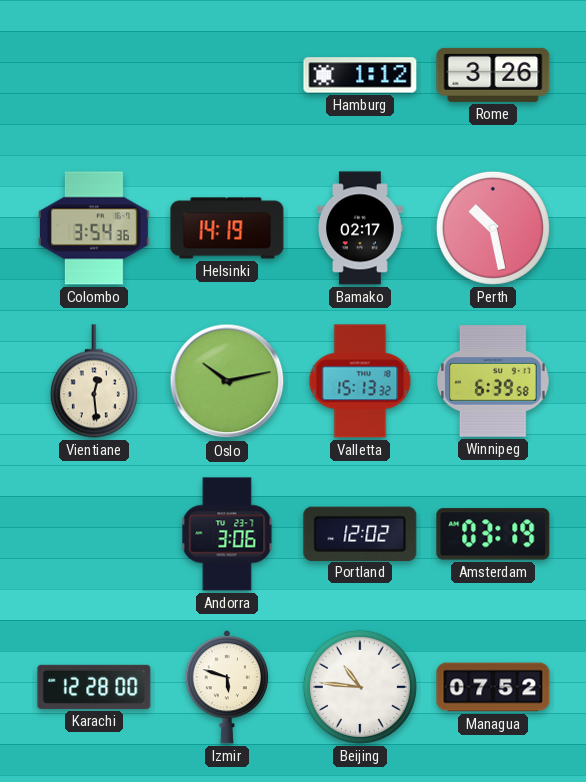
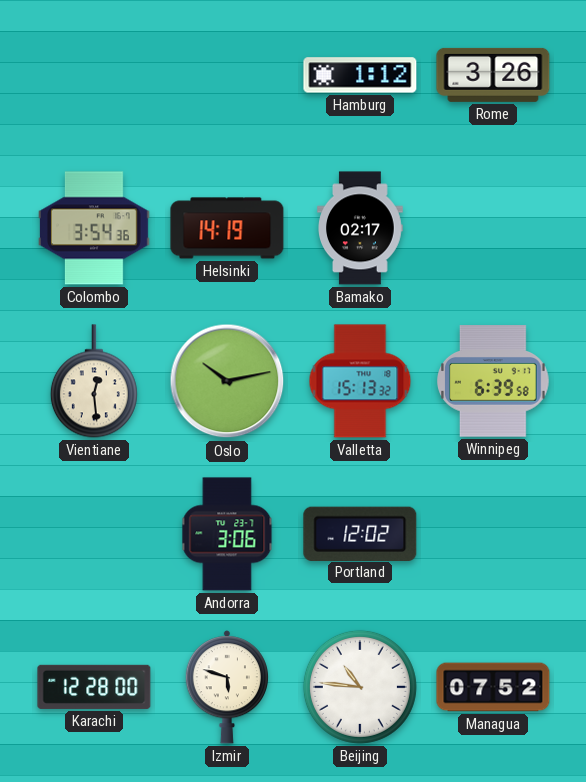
Perth: 10:28 -> none (493, 228)
Amsterdam: 03:19 -> none (493, 534)
